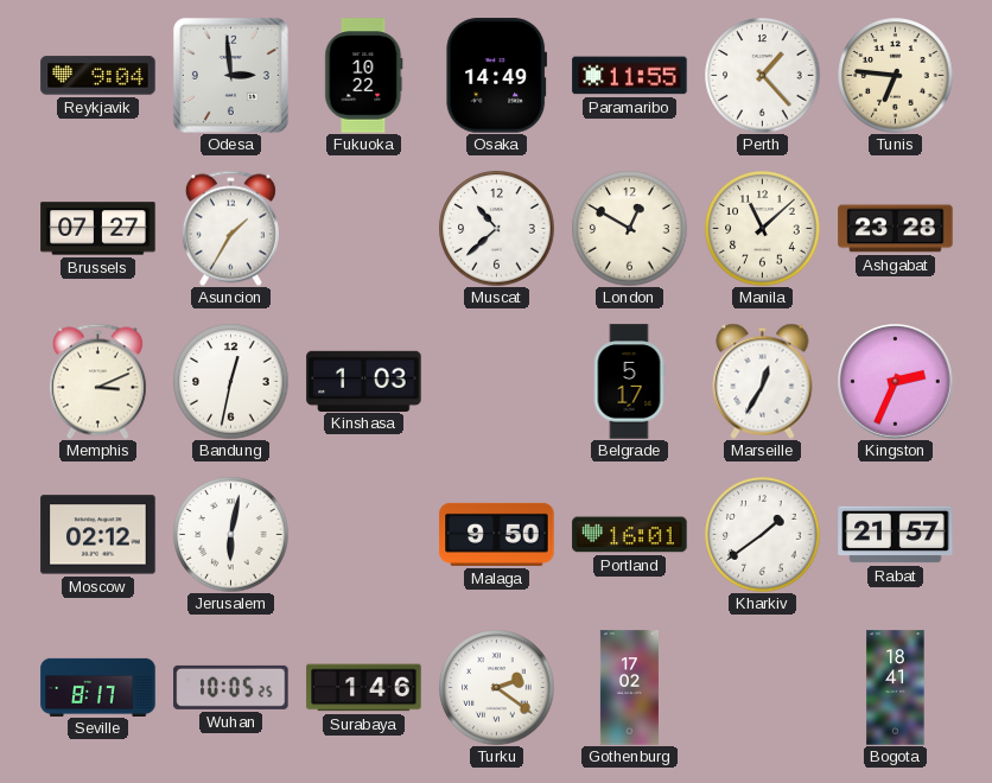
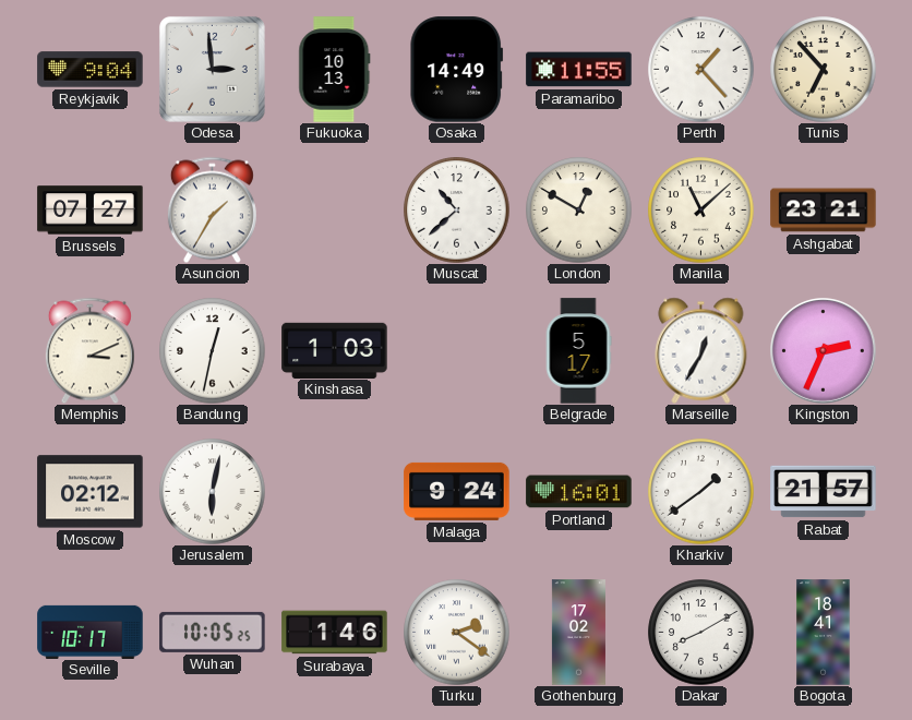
Fukuoka: 10:22 -> 10:13 (335, 70)
Tunis: 6:46 -> 6:53 (824, 70)
Ashgabat: 23:28 -> 23:21 (824, 211)
Malaga: 9:50 -> 9:24 (457, 491)
Seville: 8:17 -> 10:17 (91, 632)
Dakar: none -> 8:10 (701, 633)
